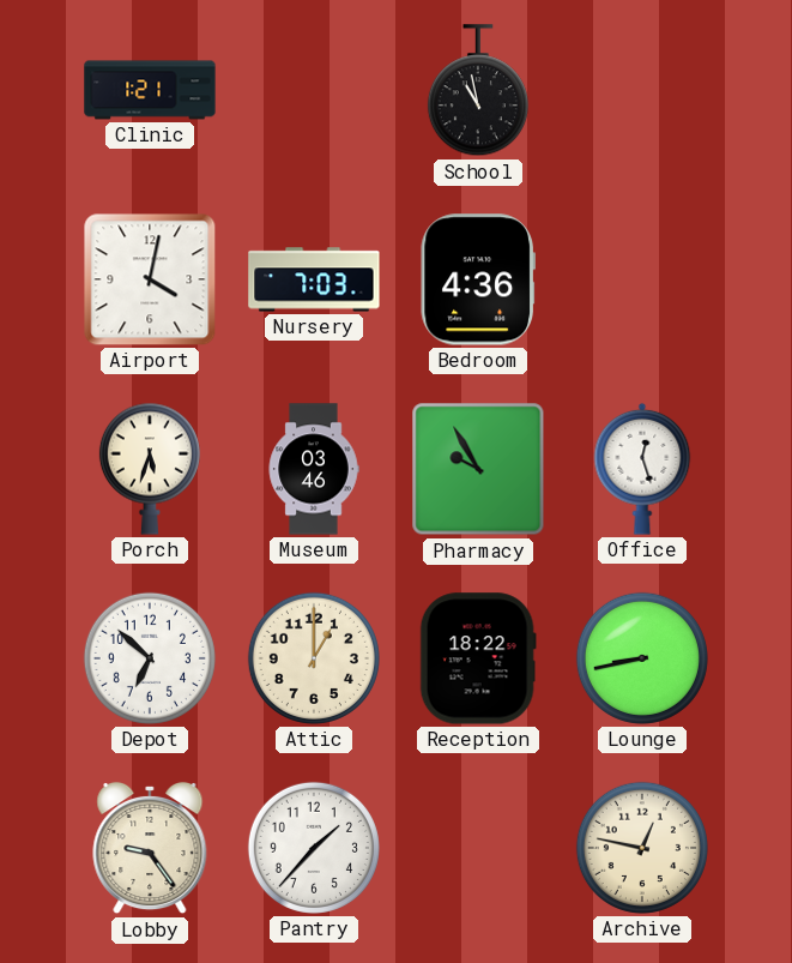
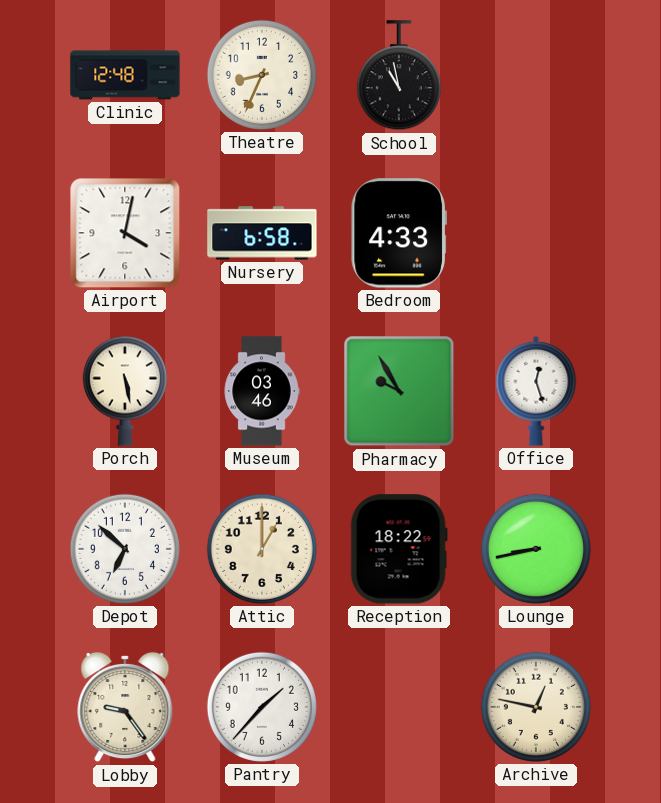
Clinic: 1:21 -> 12:48 (125, 75)
Theatre: none -> 8:34 (262, 75)
Nursery: 7:03 -> 6:58 (262, 233)
Bedroom: 4:36 -> 4:33 (399, 233)
Porch: 5:33 -> 5:28 (125, 391)
